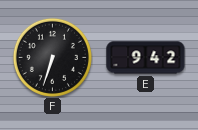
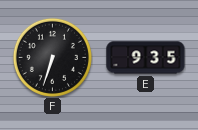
E: 9:42 -> 9:35 (146, 58)
